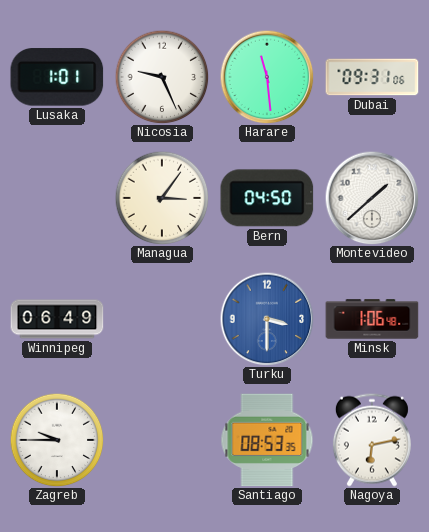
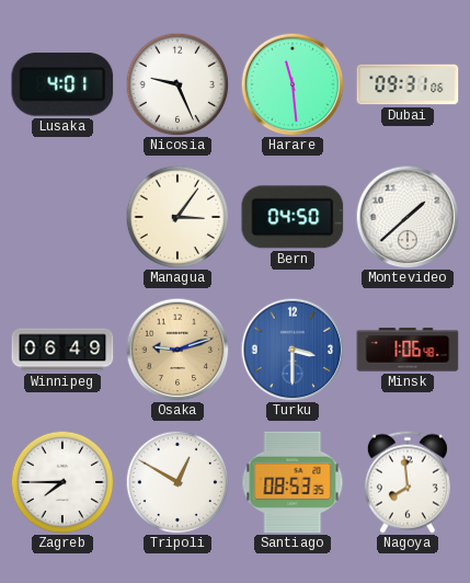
Lusaka: 1:01 -> 4:01 (62, 84)
Osaka: none -> 9:12 (177, 350)
Zagreb: 9:45 -> 7:45 (62, 482)
Tripoli: none -> 12:50 (177, 482)
Nagoya: 6:13 -> 7:59 (408, 482)
